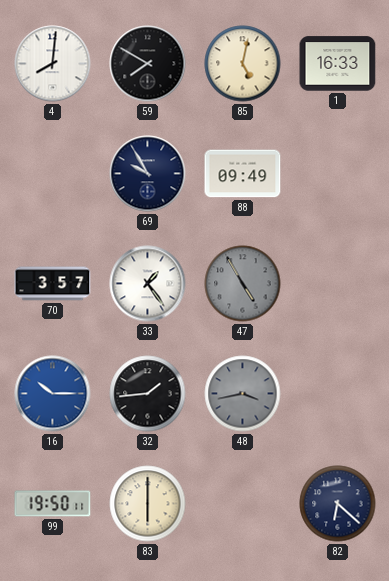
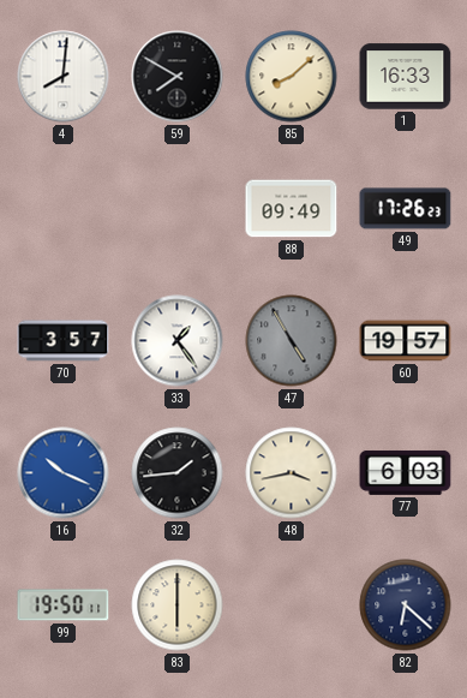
85: 5:02 -> 8:08 (292, 77)
69: 9:55 -> none (148, 174)
49: none -> 17:26 (406, 209)
60: none -> 19:57 (406, 341)
16: 10:15 -> 10:19 (64, 473)
48 dial: grey -> cream (292, 473)
77: none -> 6:03 (406, 472)
